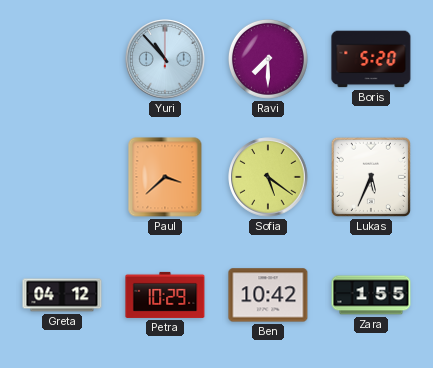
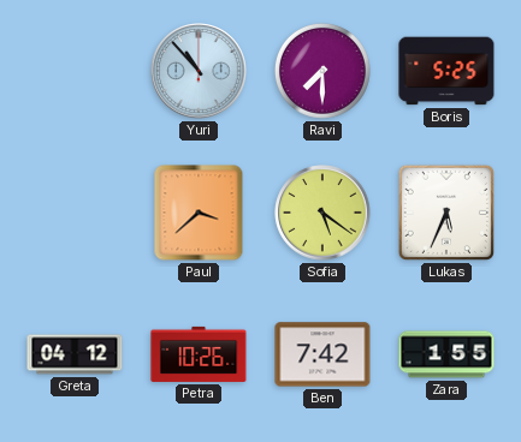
Boris: 5:20 -> 5:25 (446, 71)
Petra: 10:29 -> 10:26 (199, 354)
Ben: 10:42 -> 7:42 (322, 354)
